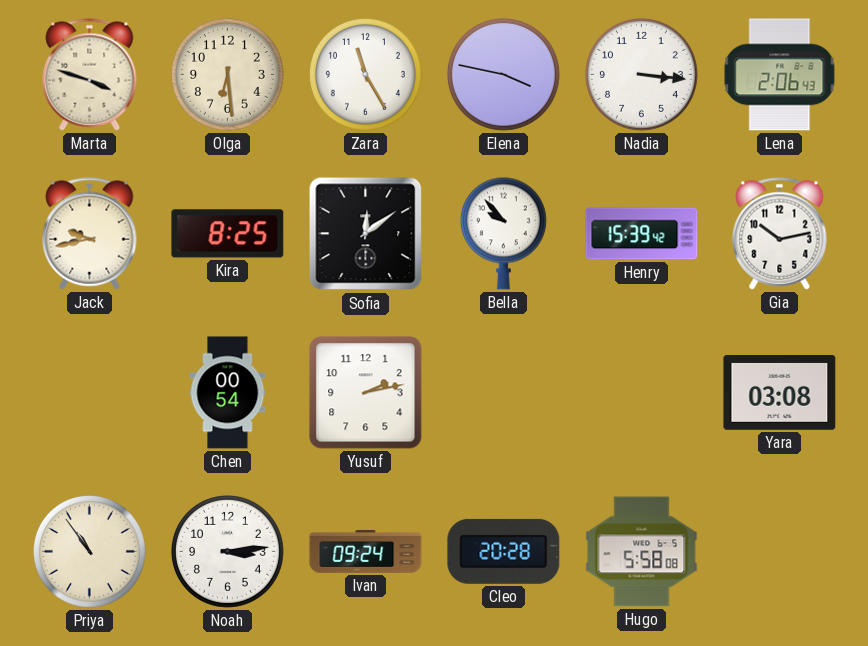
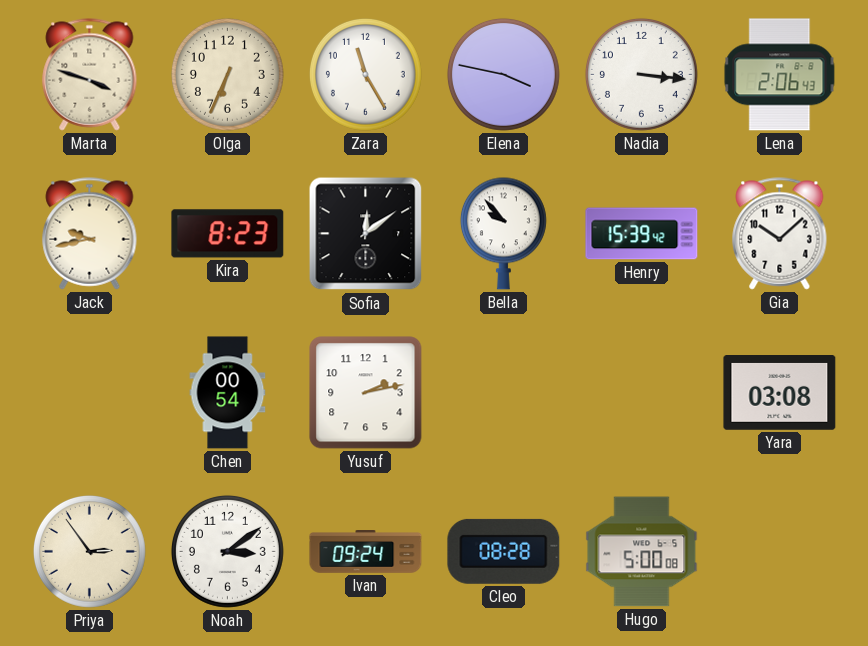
Olga: 6:29 -> 6:34 (227, 74)
Kira: 8:25 -> 8:23 (228, 234)
Gia: 10:13 -> 10:08 (780, 234)
Priya: 10:54 -> 2:54 (89, 551)
Noah: 3:14 -> 3:09 (227, 551)
Cleo: 20:28 -> 08:28 (504, 551)
Hugo: 5:58 -> 5:00 (642, 552)
